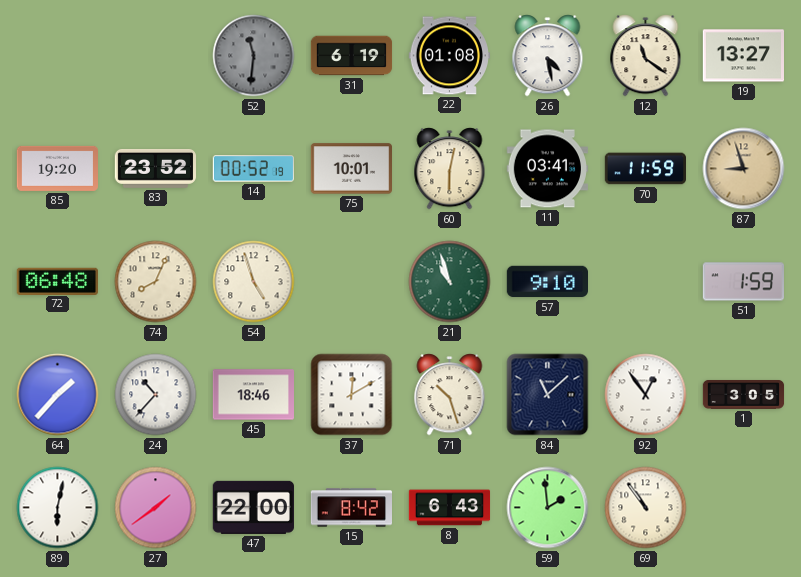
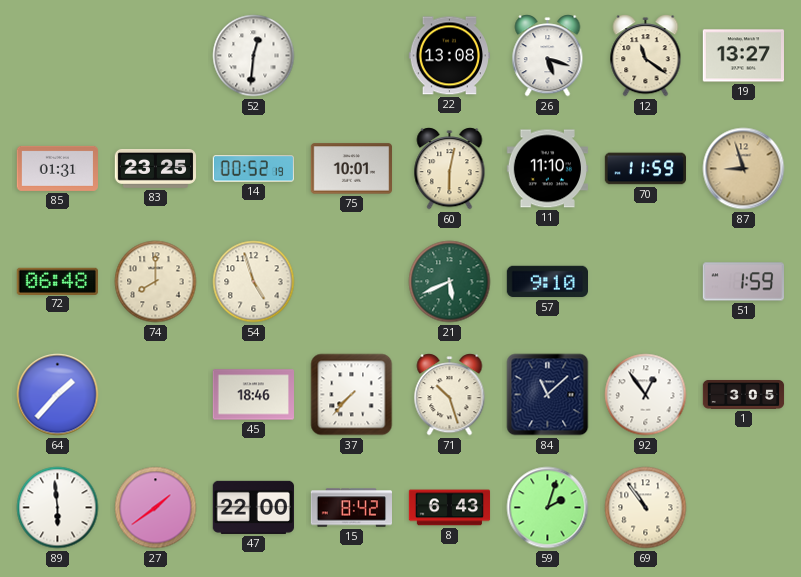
52: 11:31 -> 12:31 (254, 56)
52 dial: grey -> white (254, 56)
31: 6:19 -> none (352, 56)
22: 01:08 -> 13:08 (449, 56)
26: 4:28 -> 5:18 (548, 56)
85: 19:20 -> 01:31 (57, 168)
83: 23:52 -> 23:25 (156, 169)
11: 03:41 -> 11:10 (547, 169)
74: 8:04 -> 8:00 (156, 282)
21: 10:57 -> 5:41 (450, 282)
24: 10:37 -> none (156, 395)
37: 12:10 -> 7:37 (352, 395)
89: 6:02 -> 5:59 (58, 508)
59: 1:59 -> 2:03 (548, 508)
